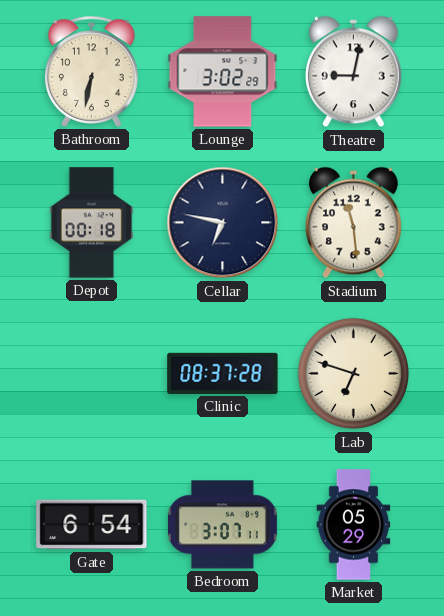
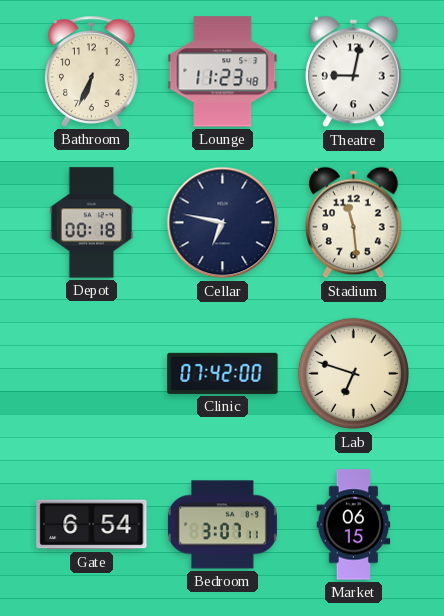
Bathroom: 6:32 -> 6:34 (92, 71)
Lounge: 3:02 -> 11:23 (223, 72)
Clinic: 08:37 -> 07:42 (223, 373)
Market: 05:29 -> 06:15 (354, 525)
